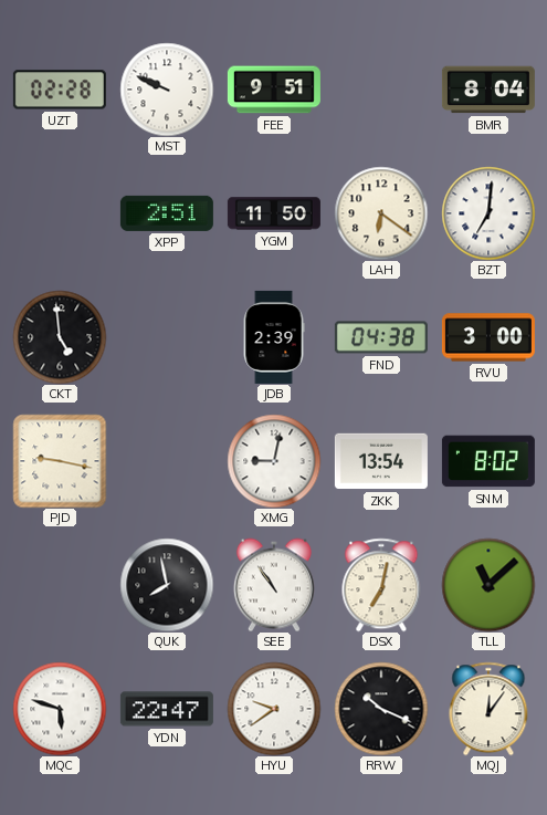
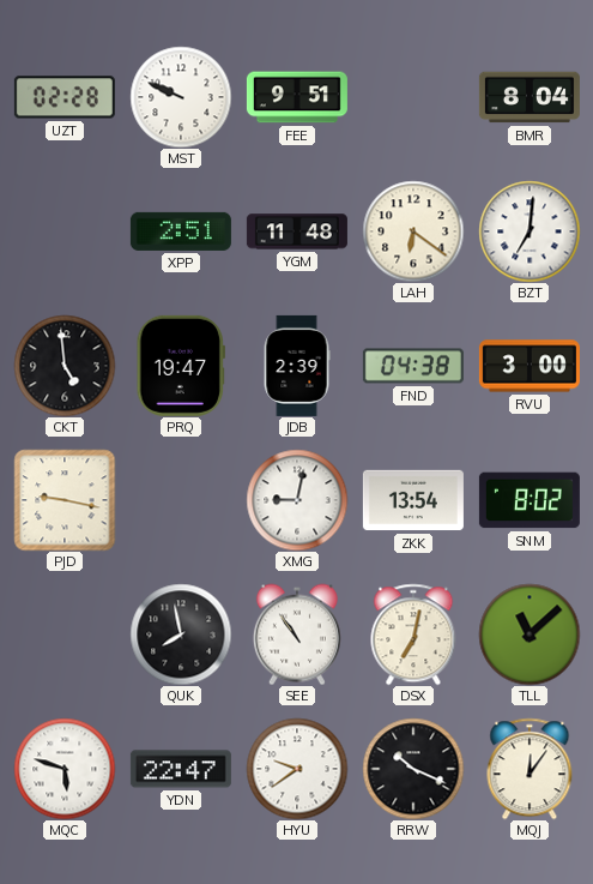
YGM: 11:50 -> 11:48 (297, 231)
PRQ: none -> 19:47 (180, 366)
